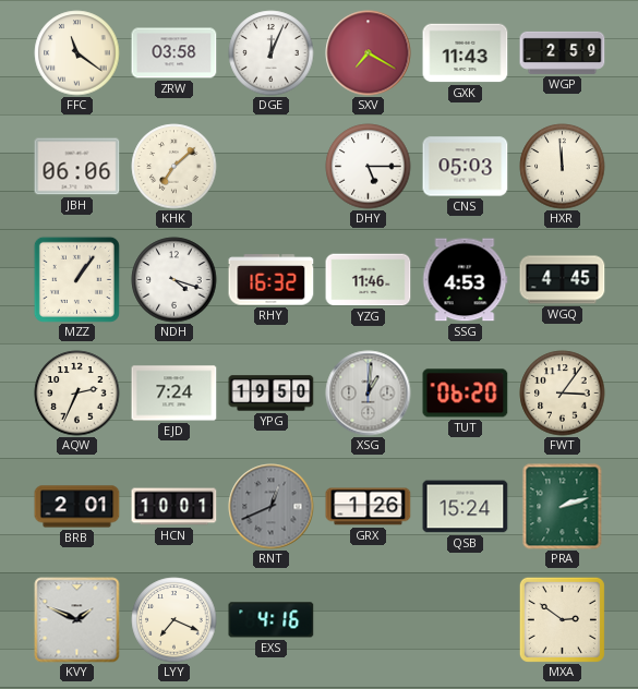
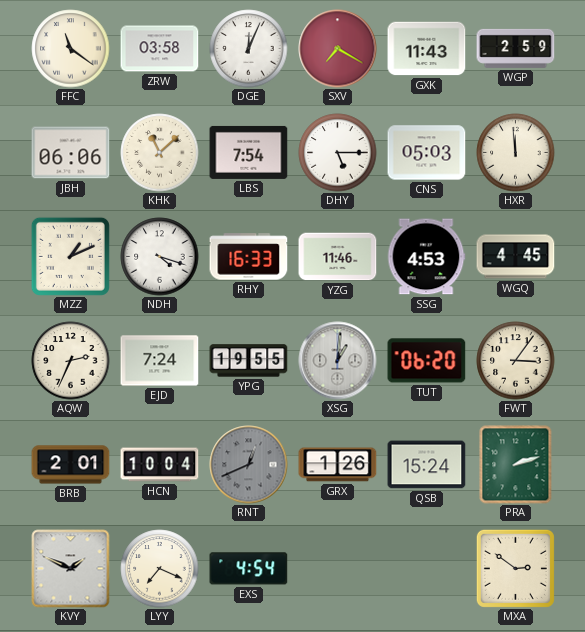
KHK: 7:08 -> 11:08 (160, 153)
LBS: none -> 7:54 (249, 152)
MZZ: 1:06 -> 1:11 (70, 256)
RHY: 16:32 -> 16:33 (249, 257)
YPG: 19:50 -> 19:55 (249, 361)
HCN: 10:01 -> 10:04 (160, 465)
EXS: 4:16 -> 4:54 (249, 569)
